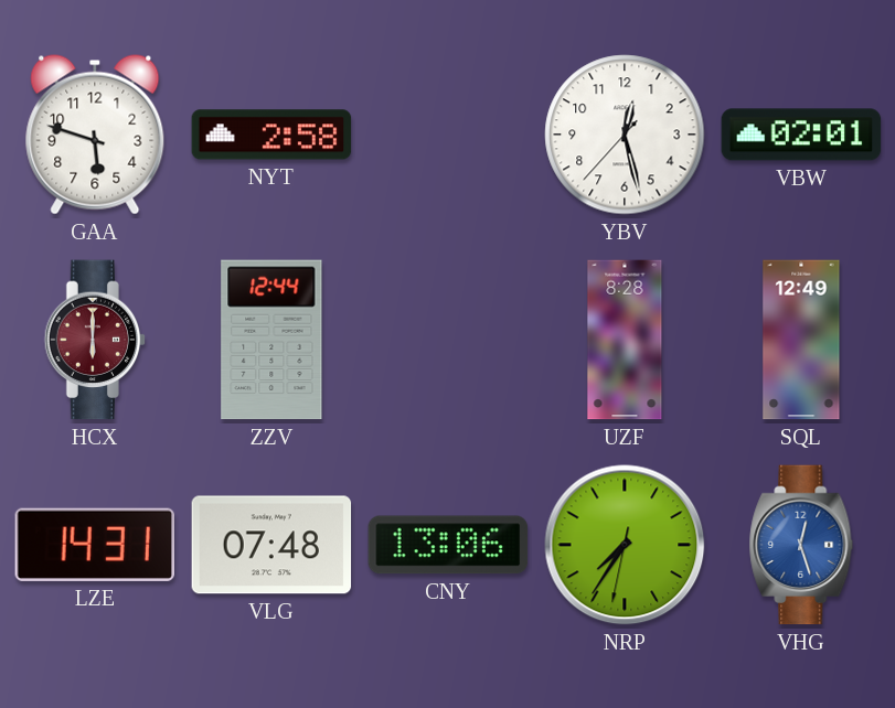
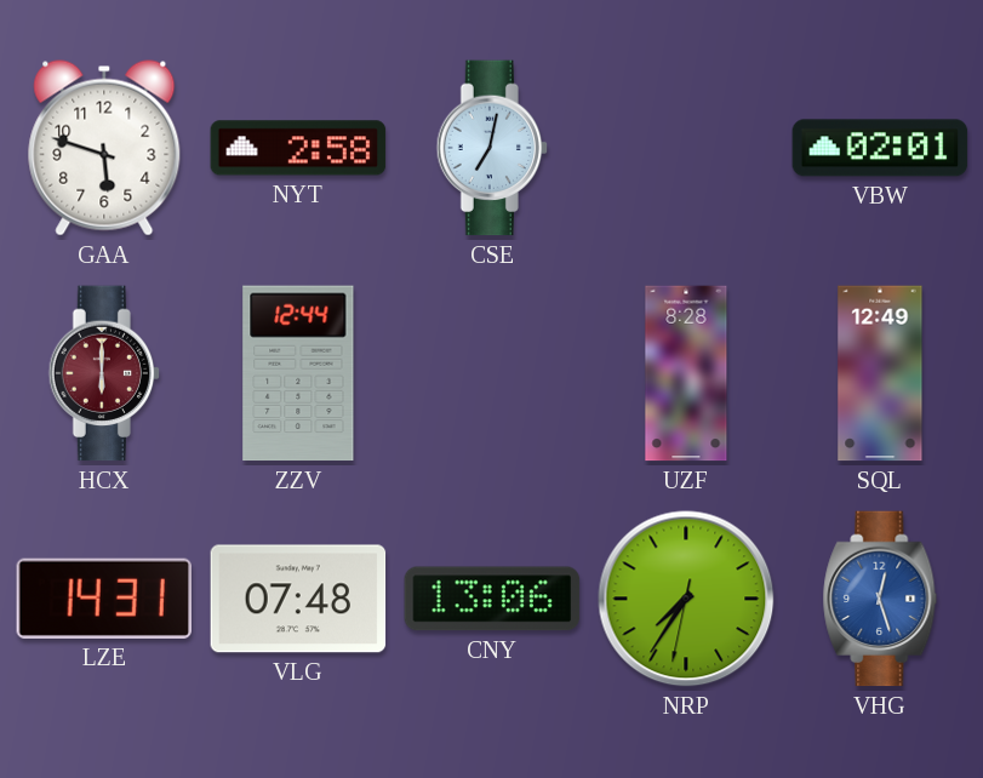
CSE: none -> 7:02 (492, 148)
YBV: 12:27 -> none (625, 135)
